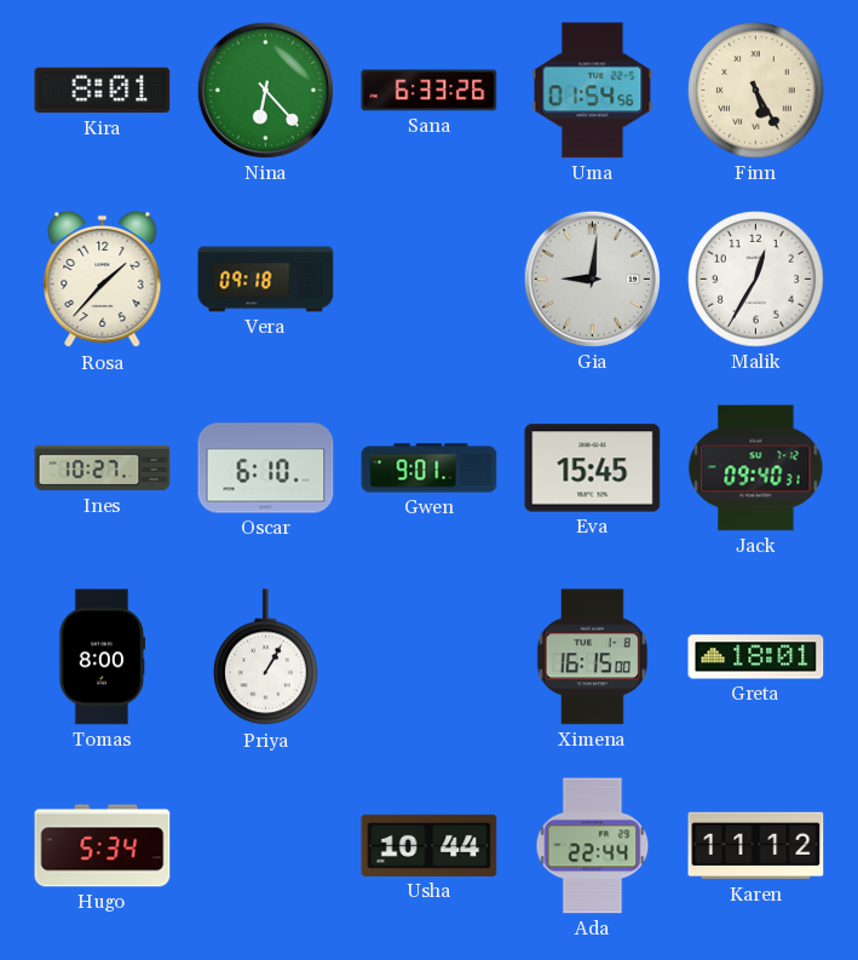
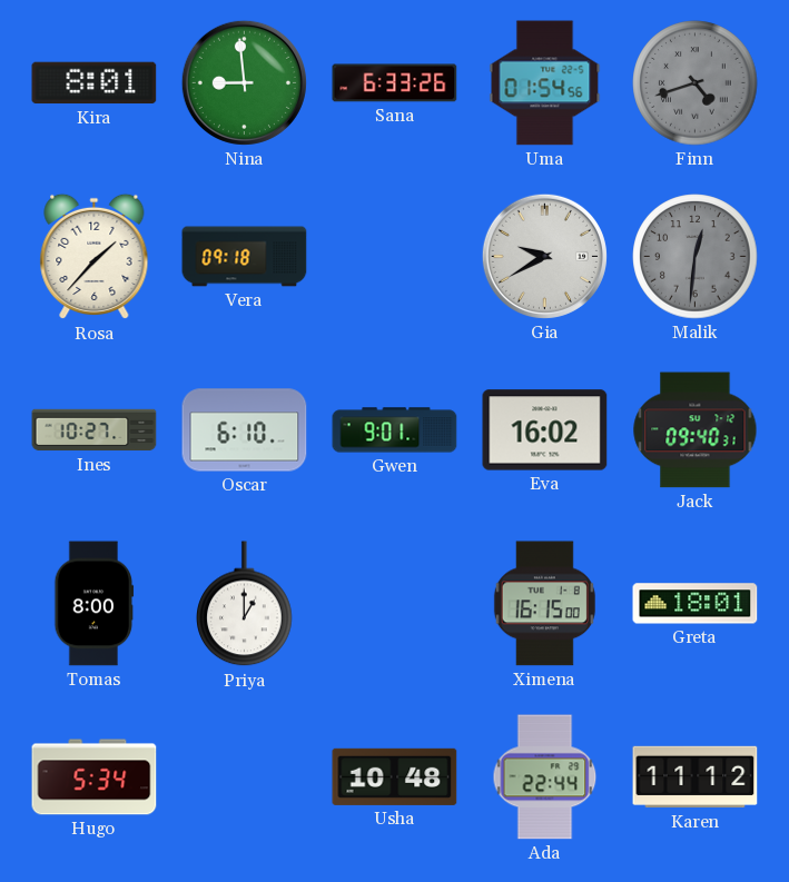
Nina: 6:23 -> 8:59 (244, 82)
Finn: 5:25 -> 4:42 (696, 83)
Finn dial: cream -> grey (696, 83)
Gia: 9:01 -> 9:40 (544, 256)
Malik: 12:35 -> 12:31 (696, 257)
Malik dial: white -> grey (696, 257)
Eva: 15:45 -> 16:02 (545, 430)
Priya: 1:05 -> 1:00 (245, 604)
Usha: 10:44 -> 10:48 (395, 776)
